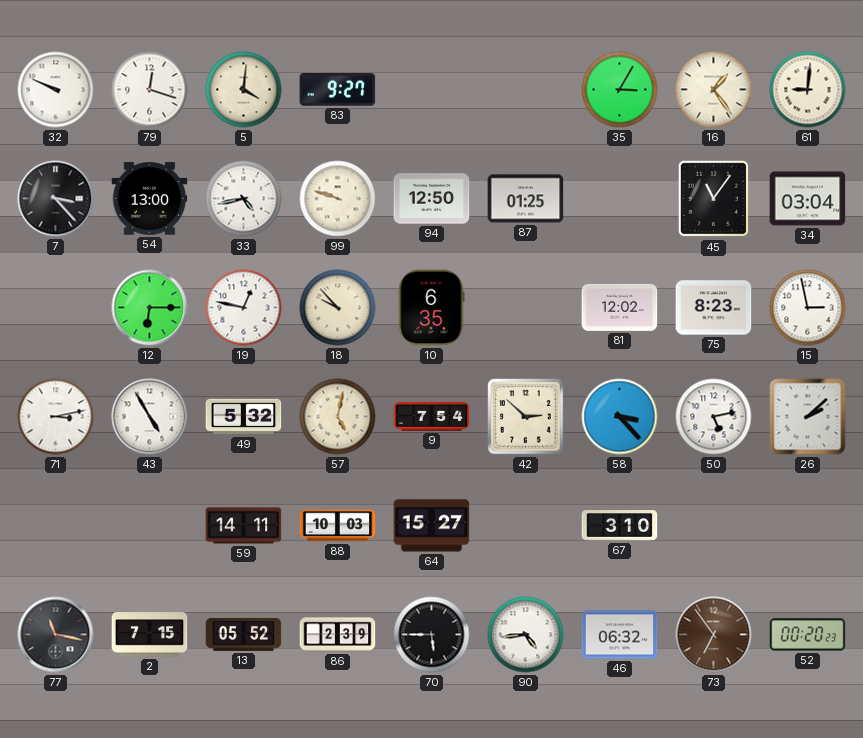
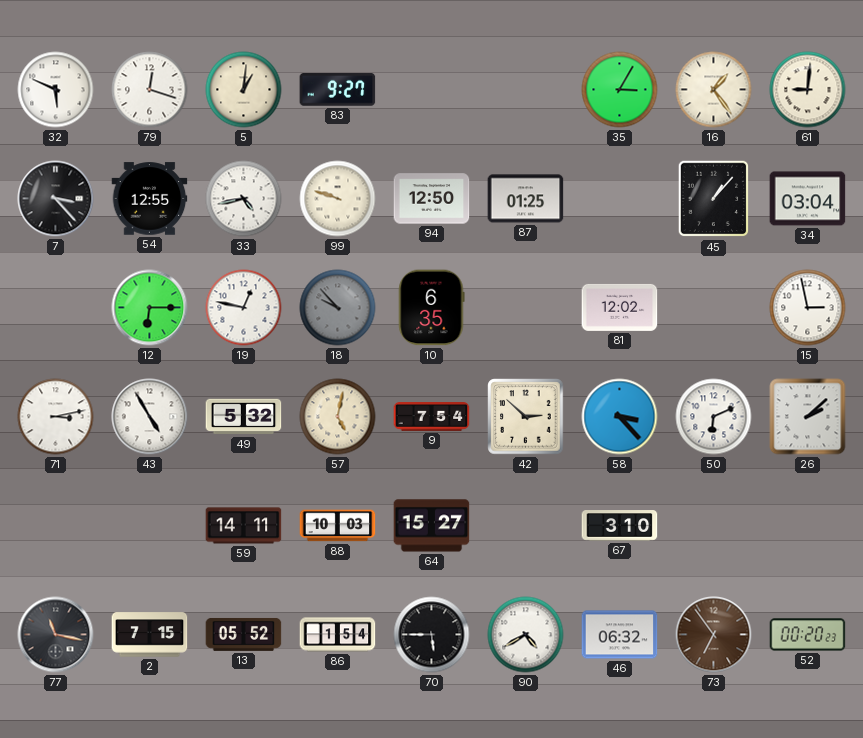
32: 9:49 -> 5:49 (56, 90)
5: 4:01 -> 1:01 (244, 90)
54: 13:00 -> 12:55 (150, 199)
45: 11:06 -> 1:07 (714, 199)
18 dial: cream -> grey (338, 308)
75: 8:23 -> none (714, 308)
50: 5:13 -> 6:11 (714, 417)
86: 2:39 -> 1:54 (338, 635)
90: 4:44 -> 4:40 (526, 635)
